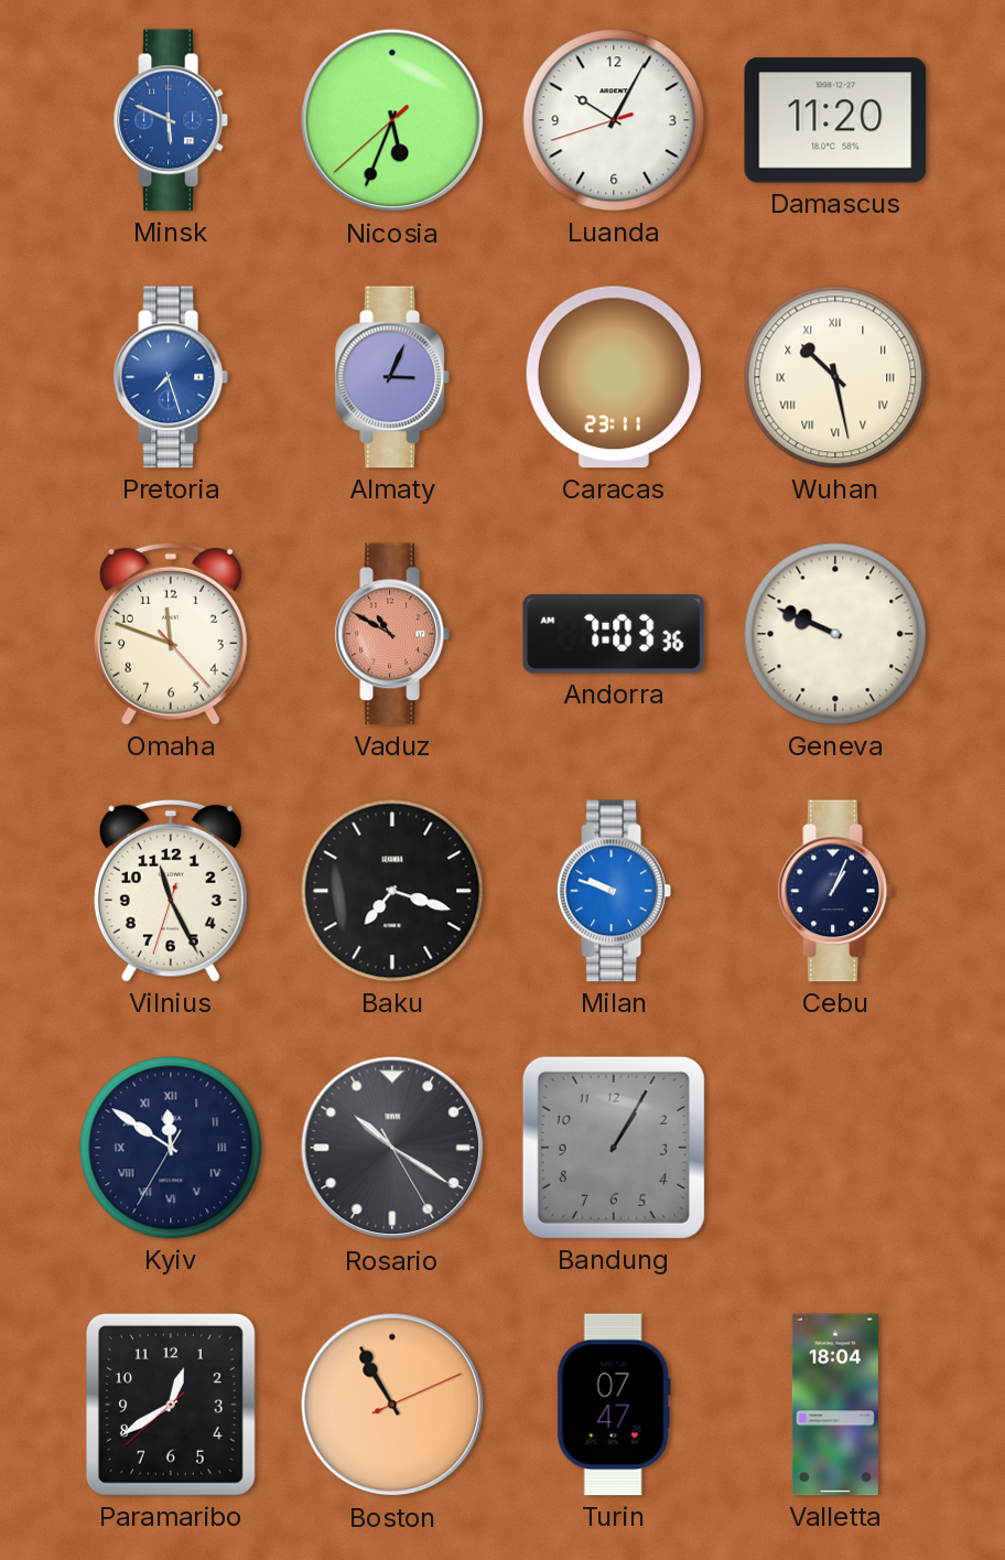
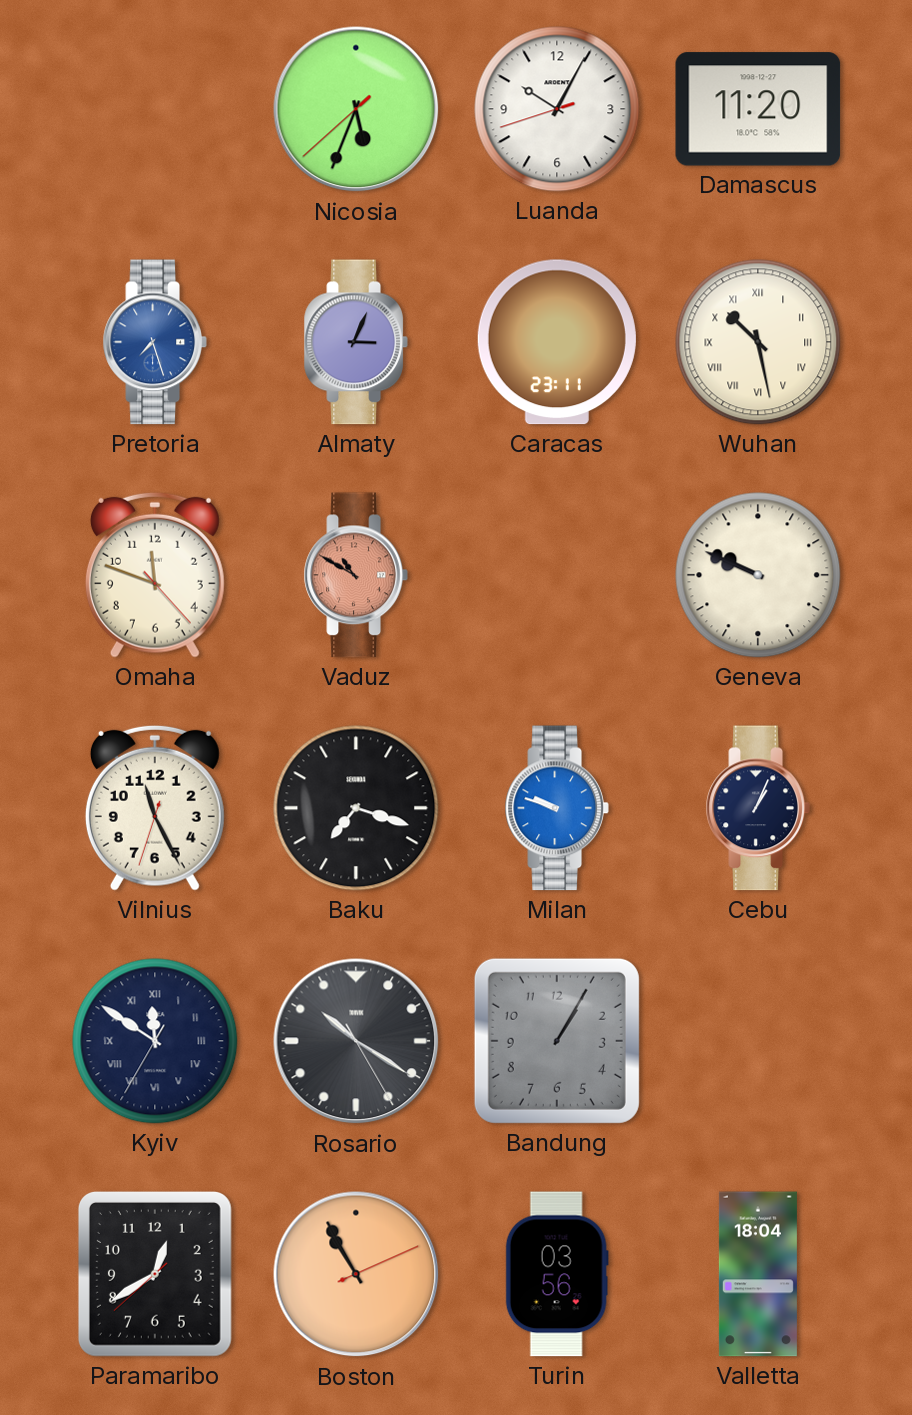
Minsk: 5:49 -> none (171, 120)
Andorra: 7:03 -> none (614, 635)
Turin: 07:47 -> 03:56 (557, 1274)
